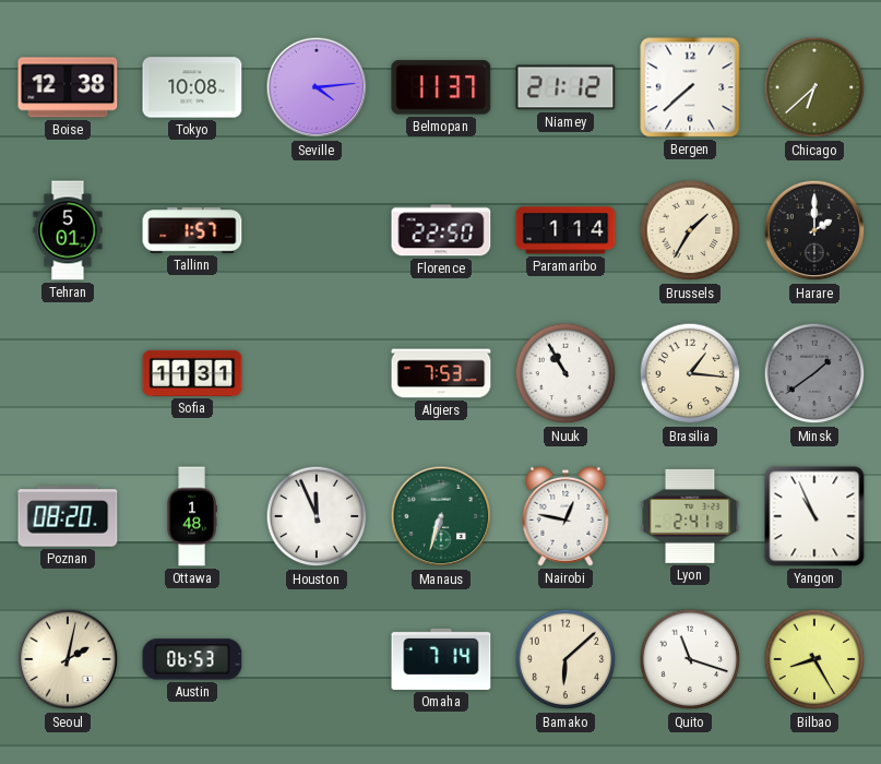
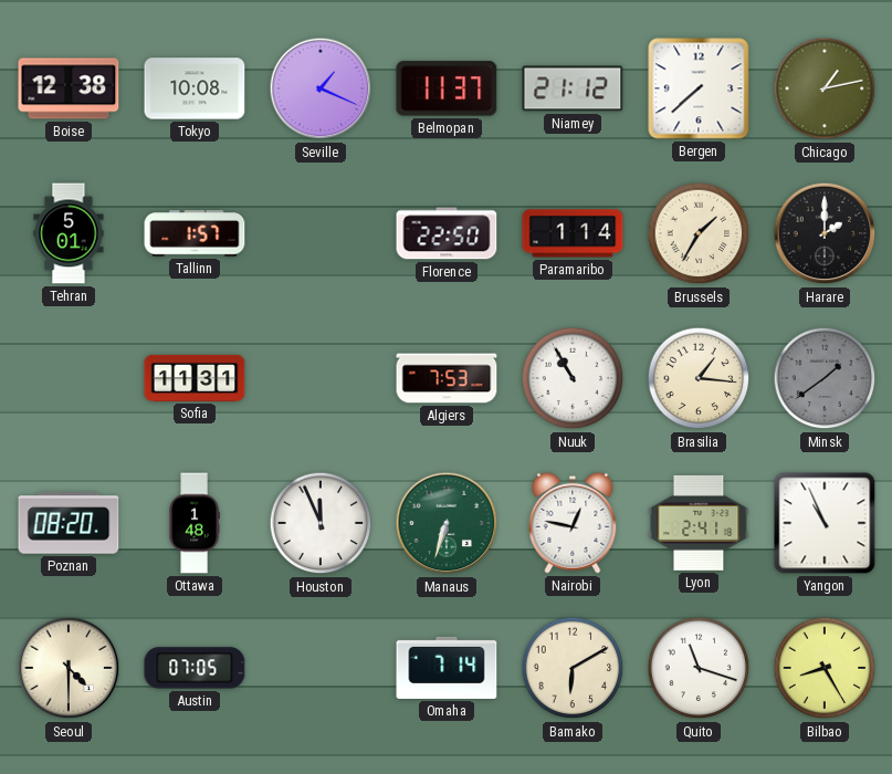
Seville: 4:14 -> 1:19 (321, 88)
Chicago: 6:38 -> 1:13 (825, 88)
Seoul: 2:02 -> 4:30 (69, 668)
Austin: 06:53 -> 07:05 (195, 668)
Bamako: 6:08 -> 6:10 (573, 668)
